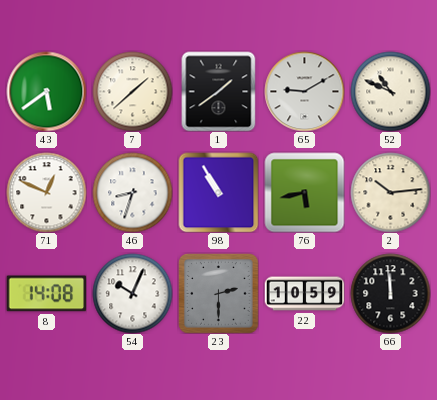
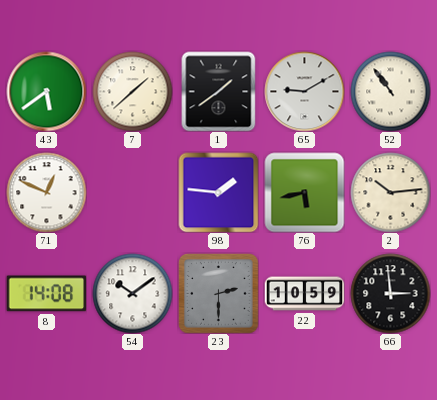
52: 10:49 -> 10:54 (390, 91)
46: 8:33 -> none (132, 192)
98: 10:55 -> 1:46 (218, 192)
54: 10:04 -> 10:09 (132, 293)
66: 11:59 -> 2:59 (390, 293)
